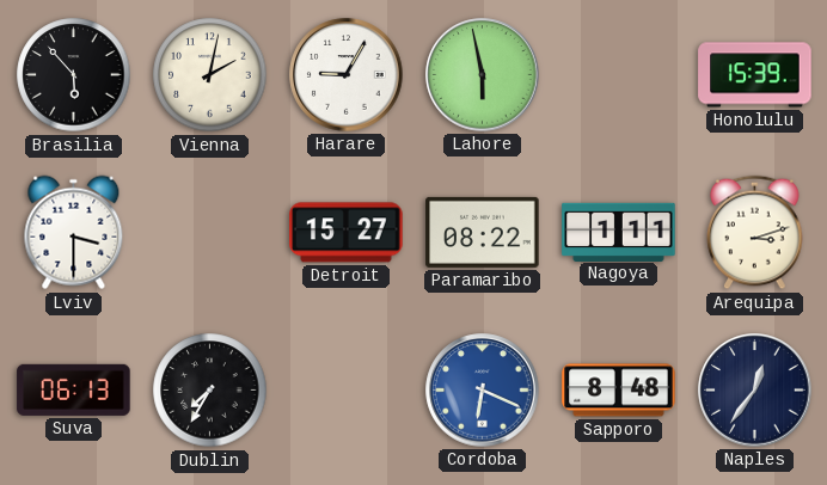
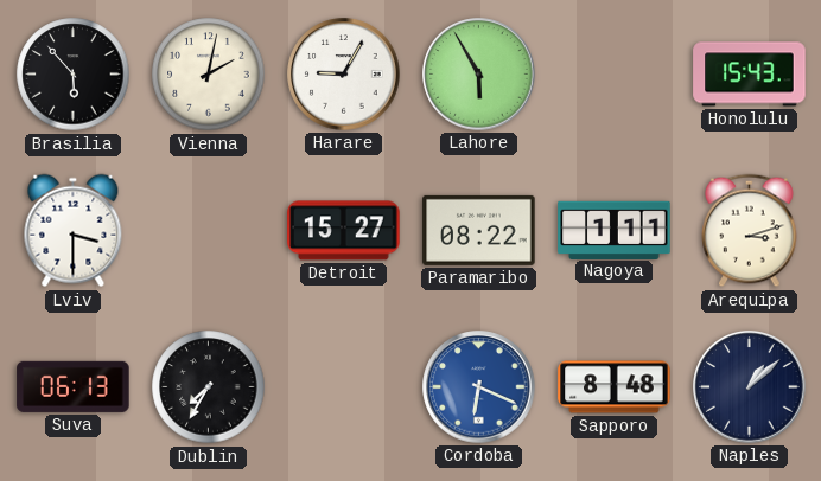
Lahore: 5:58 -> 5:55 (479, 75)
Honolulu: 15:39 -> 15:43 (750, 75)
Naples: 12:36 -> 1:08 (750, 387)
